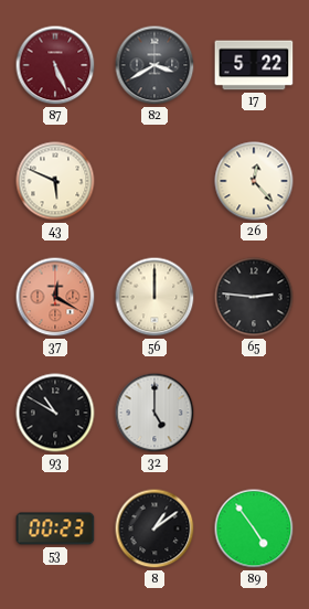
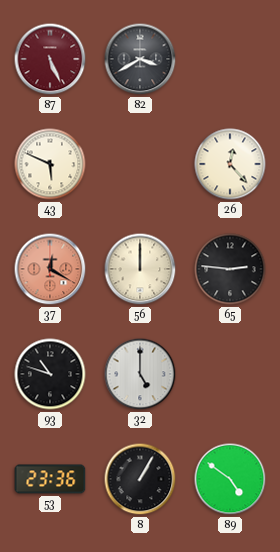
17: 5:22 -> none (254, 65)
93: 10:50 -> 10:48 (50, 374)
53: 00:23 -> 23:36 (50, 479)
8: 1:09 -> 1:05 (140, 479)
89: 4:54 -> 4:51 (230, 479)
